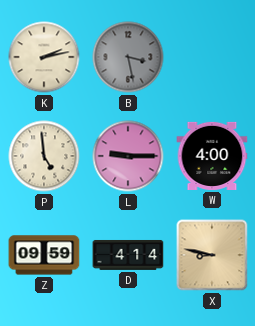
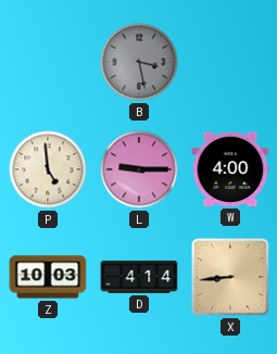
K: 2:13 -> none (44, 57)
Z: 09:59 -> 10:03 (48, 277)
X: 8:47 -> 8:44 (230, 277)
